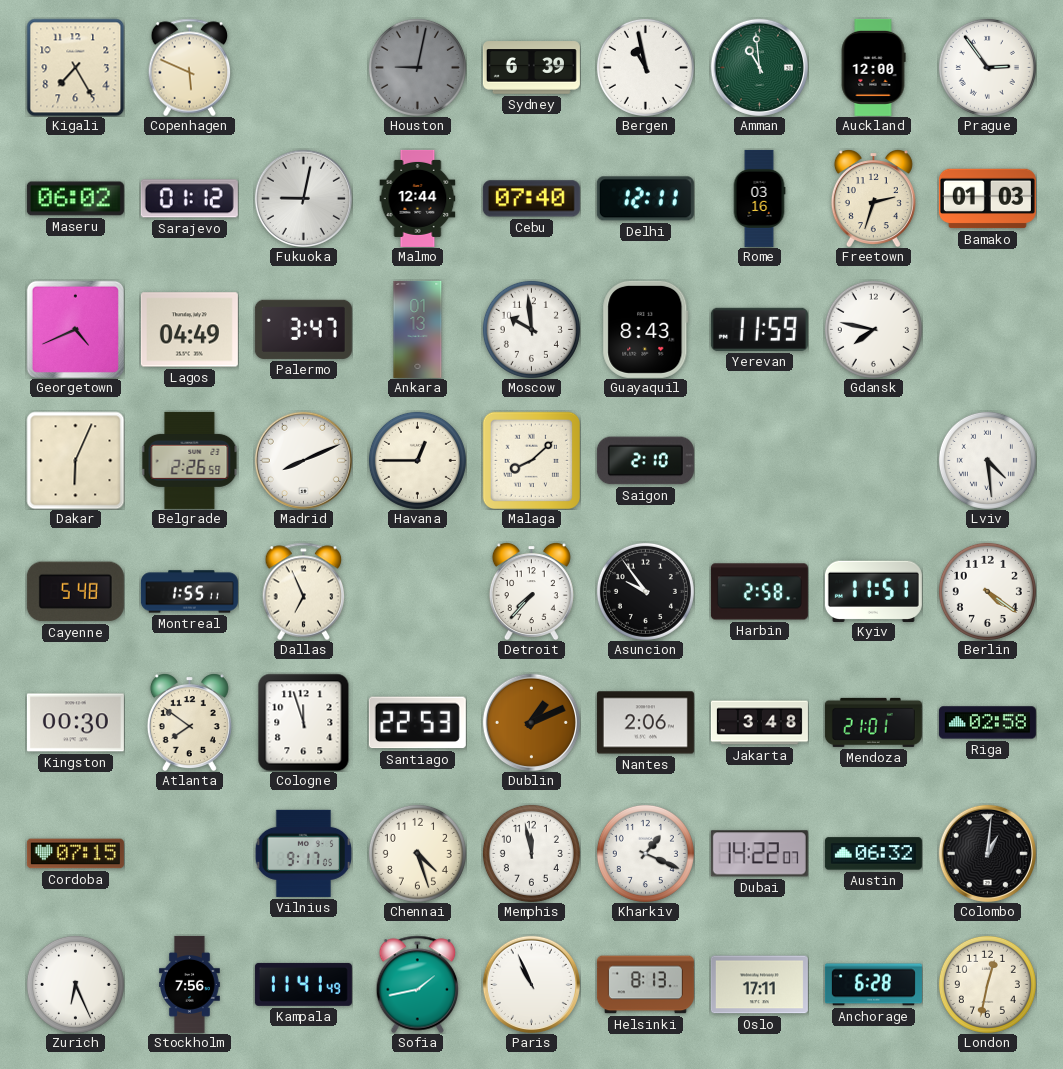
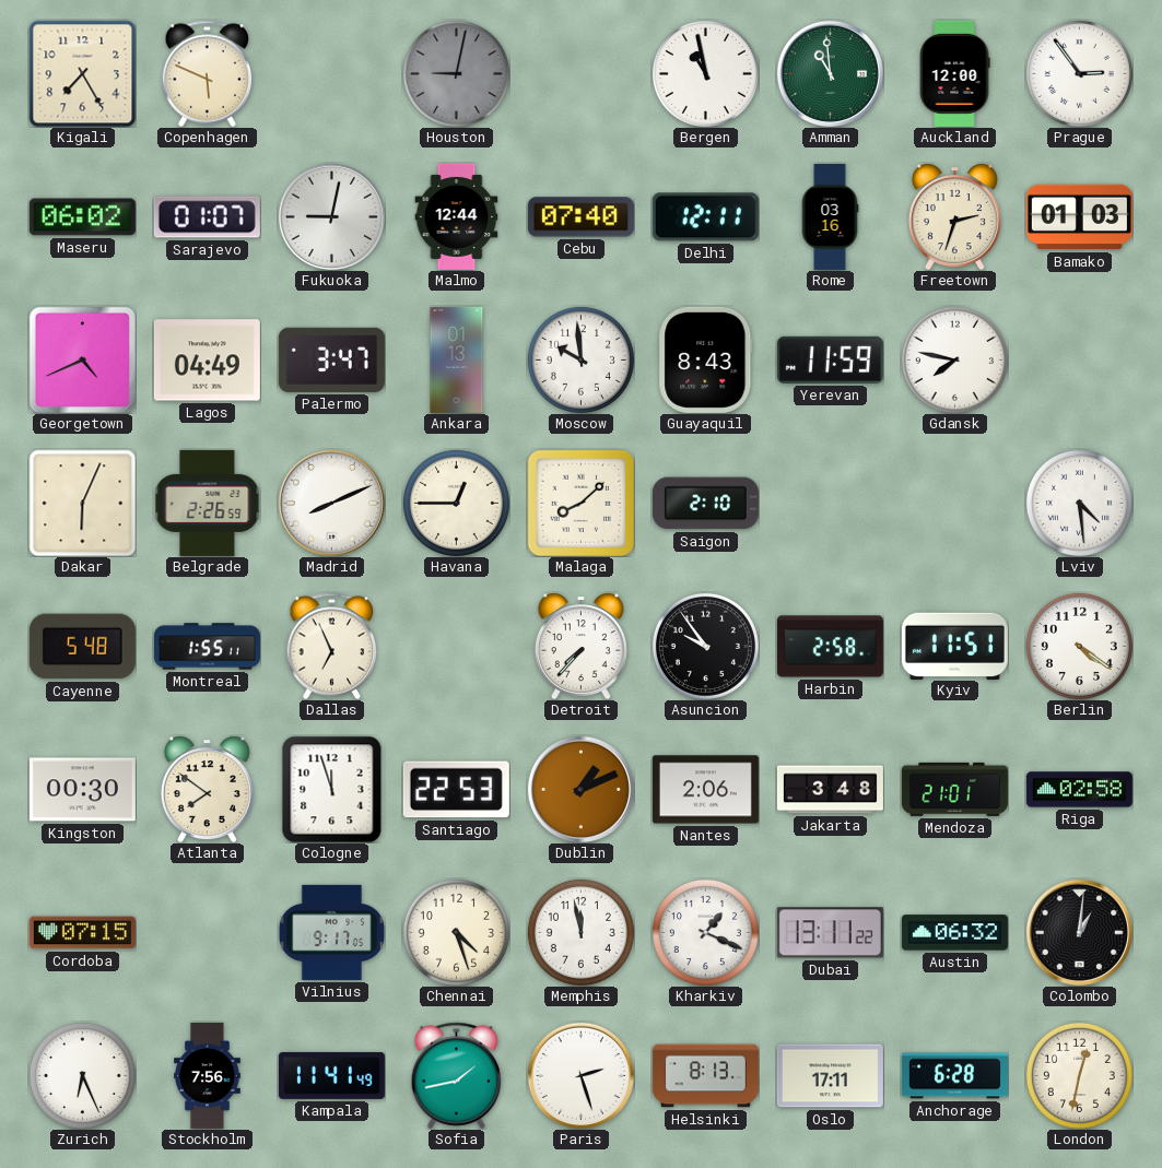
Sydney: 6:39 -> none (531, 68)
Sarajevo: 01:12 -> 01:07 (207, 217)
Dubai: 14:22 -> 13:11 (830, 933)
Paris: 10:56 -> 2:27 (580, 1075)
